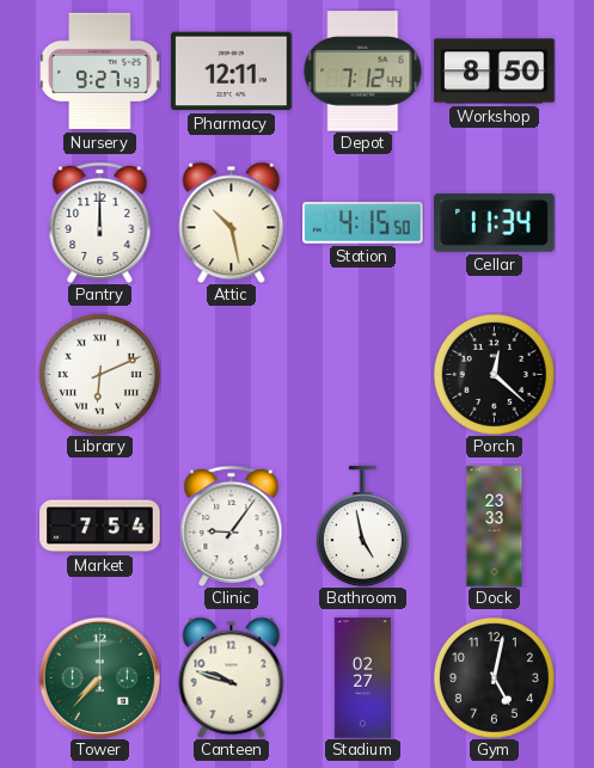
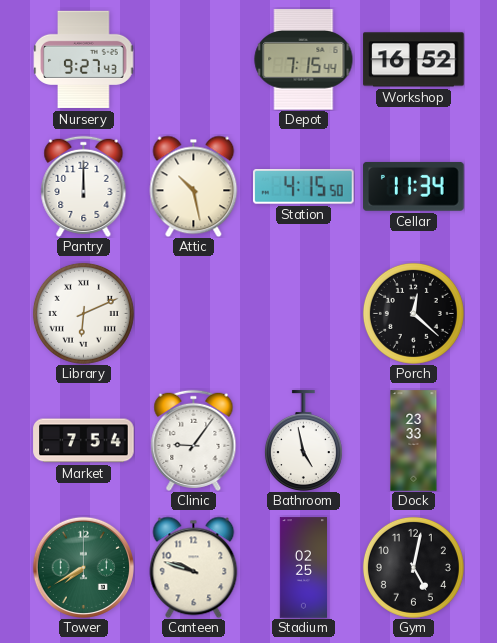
Pharmacy: 12:11 -> none (232, 72)
Depot: 7:12 -> 7:15 (304, 60)
Workshop: 8:50 -> 16:52 (414, 60)
Tower: 7:37 -> 7:40 (83, 567)
Stadium: 02:27 -> 02:25 (304, 568)
